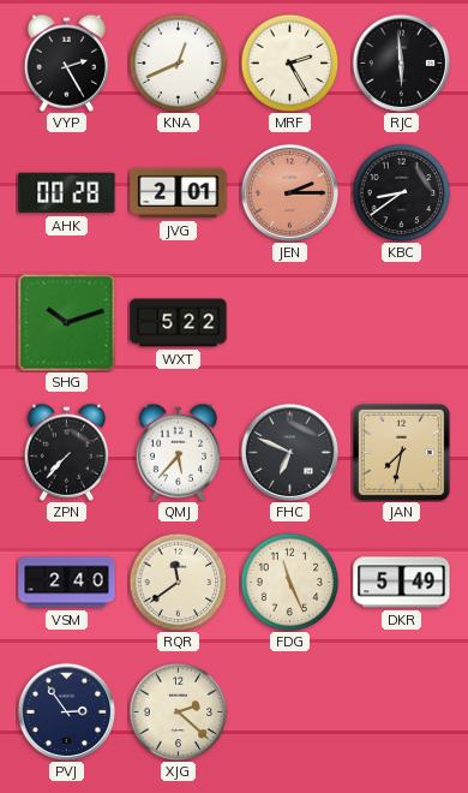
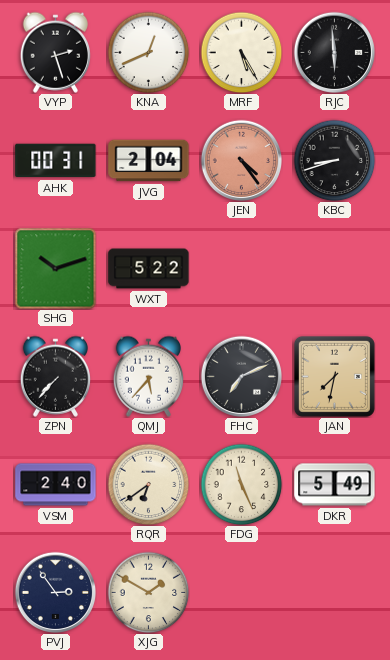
VYP: 2:25 -> 2:27 (55, 52)
MRF: 2:25 -> 5:25 (241, 52)
AHK: 00:28 -> 00:31 (56, 161)
JVG: 2:01 -> 2:04 (149, 161)
JEN: 2:15 -> 4:24 (241, 160)
KBC: 8:39 -> 8:42 (334, 160)
FHC: 6:49 -> 7:11 (241, 376)
RQR: 11:39 -> 6:39 (148, 484)
XJG: 2:22 -> 1:50 (148, 592)
